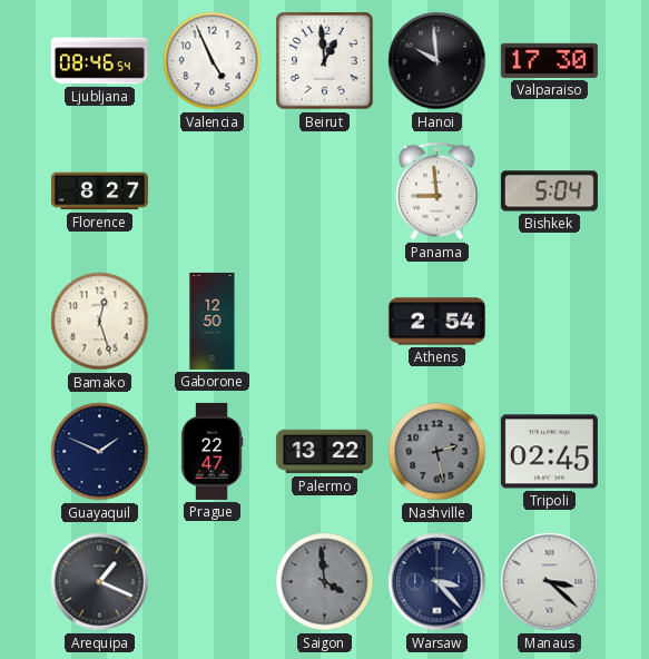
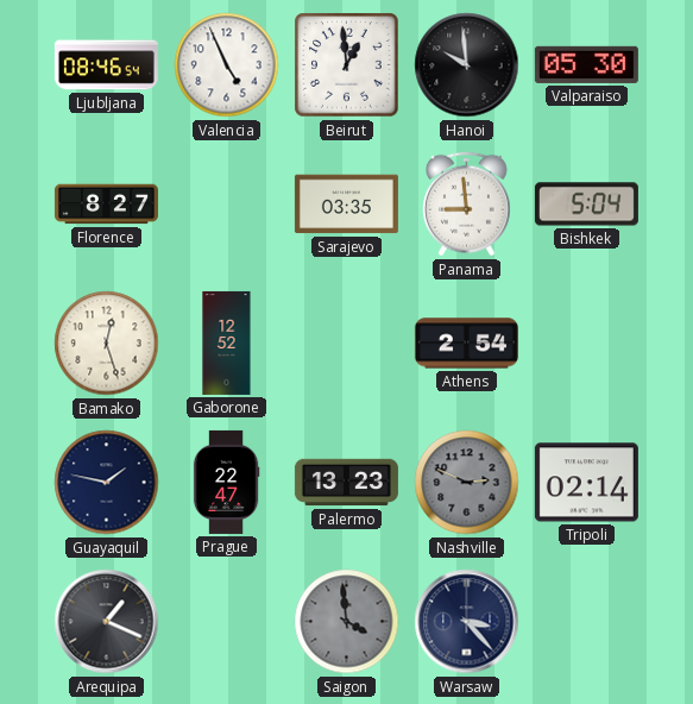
Valparaiso: 17:30 -> 05:30 (586, 64)
Sarajevo: none -> 03:35 (346, 205)
Gaborone: 12:50 -> 12:52 (227, 342)
Guayaquil: 1:49 -> 1:47 (107, 483)
Palermo: 13:22 -> 13:23 (346, 483)
Nashville: 2:28 -> 2:49 (467, 483)
Tripoli: 02:45 -> 02:14 (586, 483)
Manaus: 3:22 -> none (550, 582)
